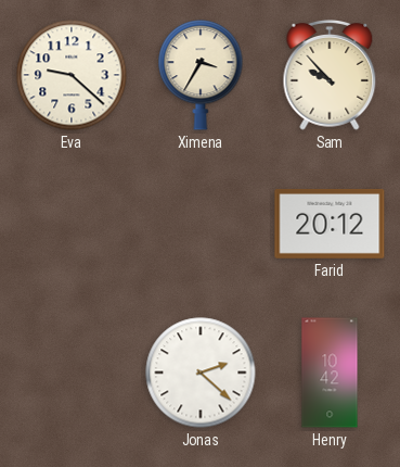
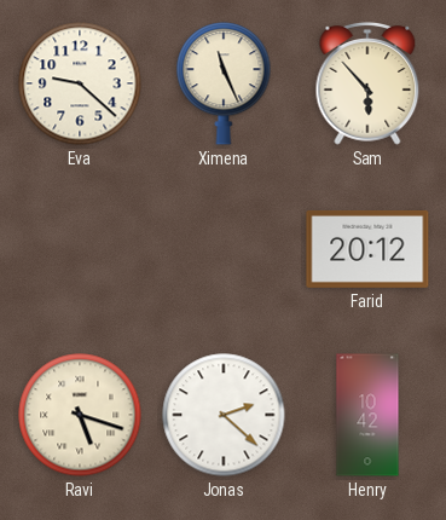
Ximena: 3:35 -> 11:26 (224, 83)
Sam: 9:53 -> 5:53 (367, 85)
Ravi: none -> 5:18 (80, 415)
